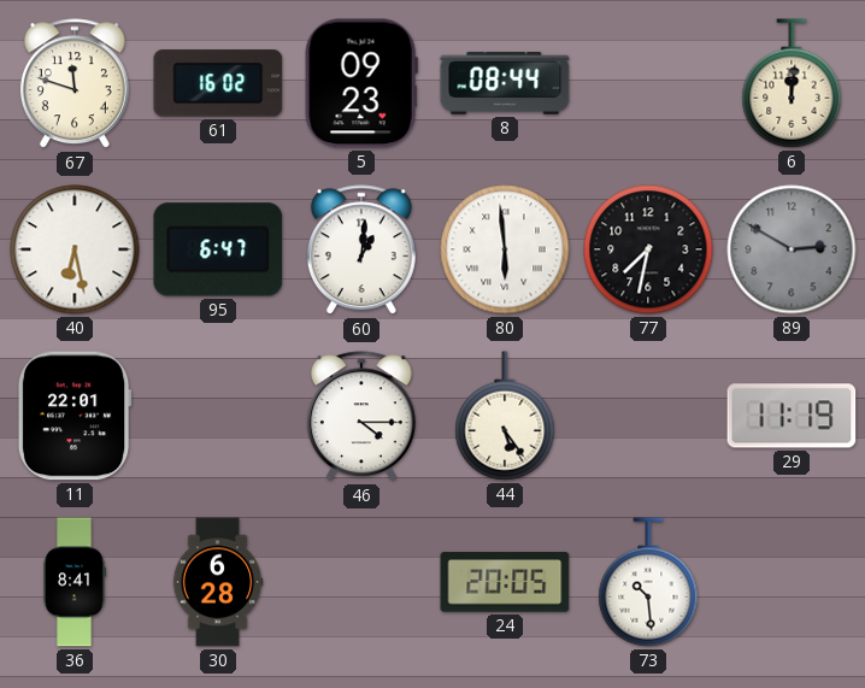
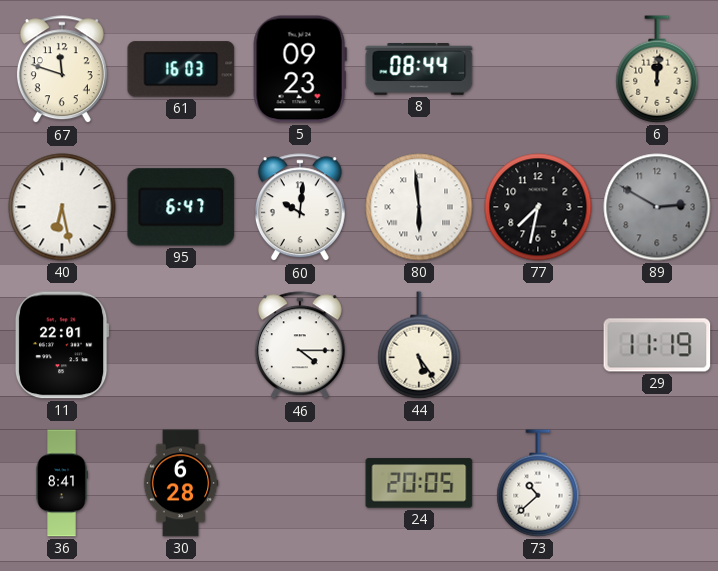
61: 16:02 -> 16:03 (181, 69)
60: 1:01 -> 10:01 (300, 208)
73: 10:29 -> 10:38 (538, 483)
